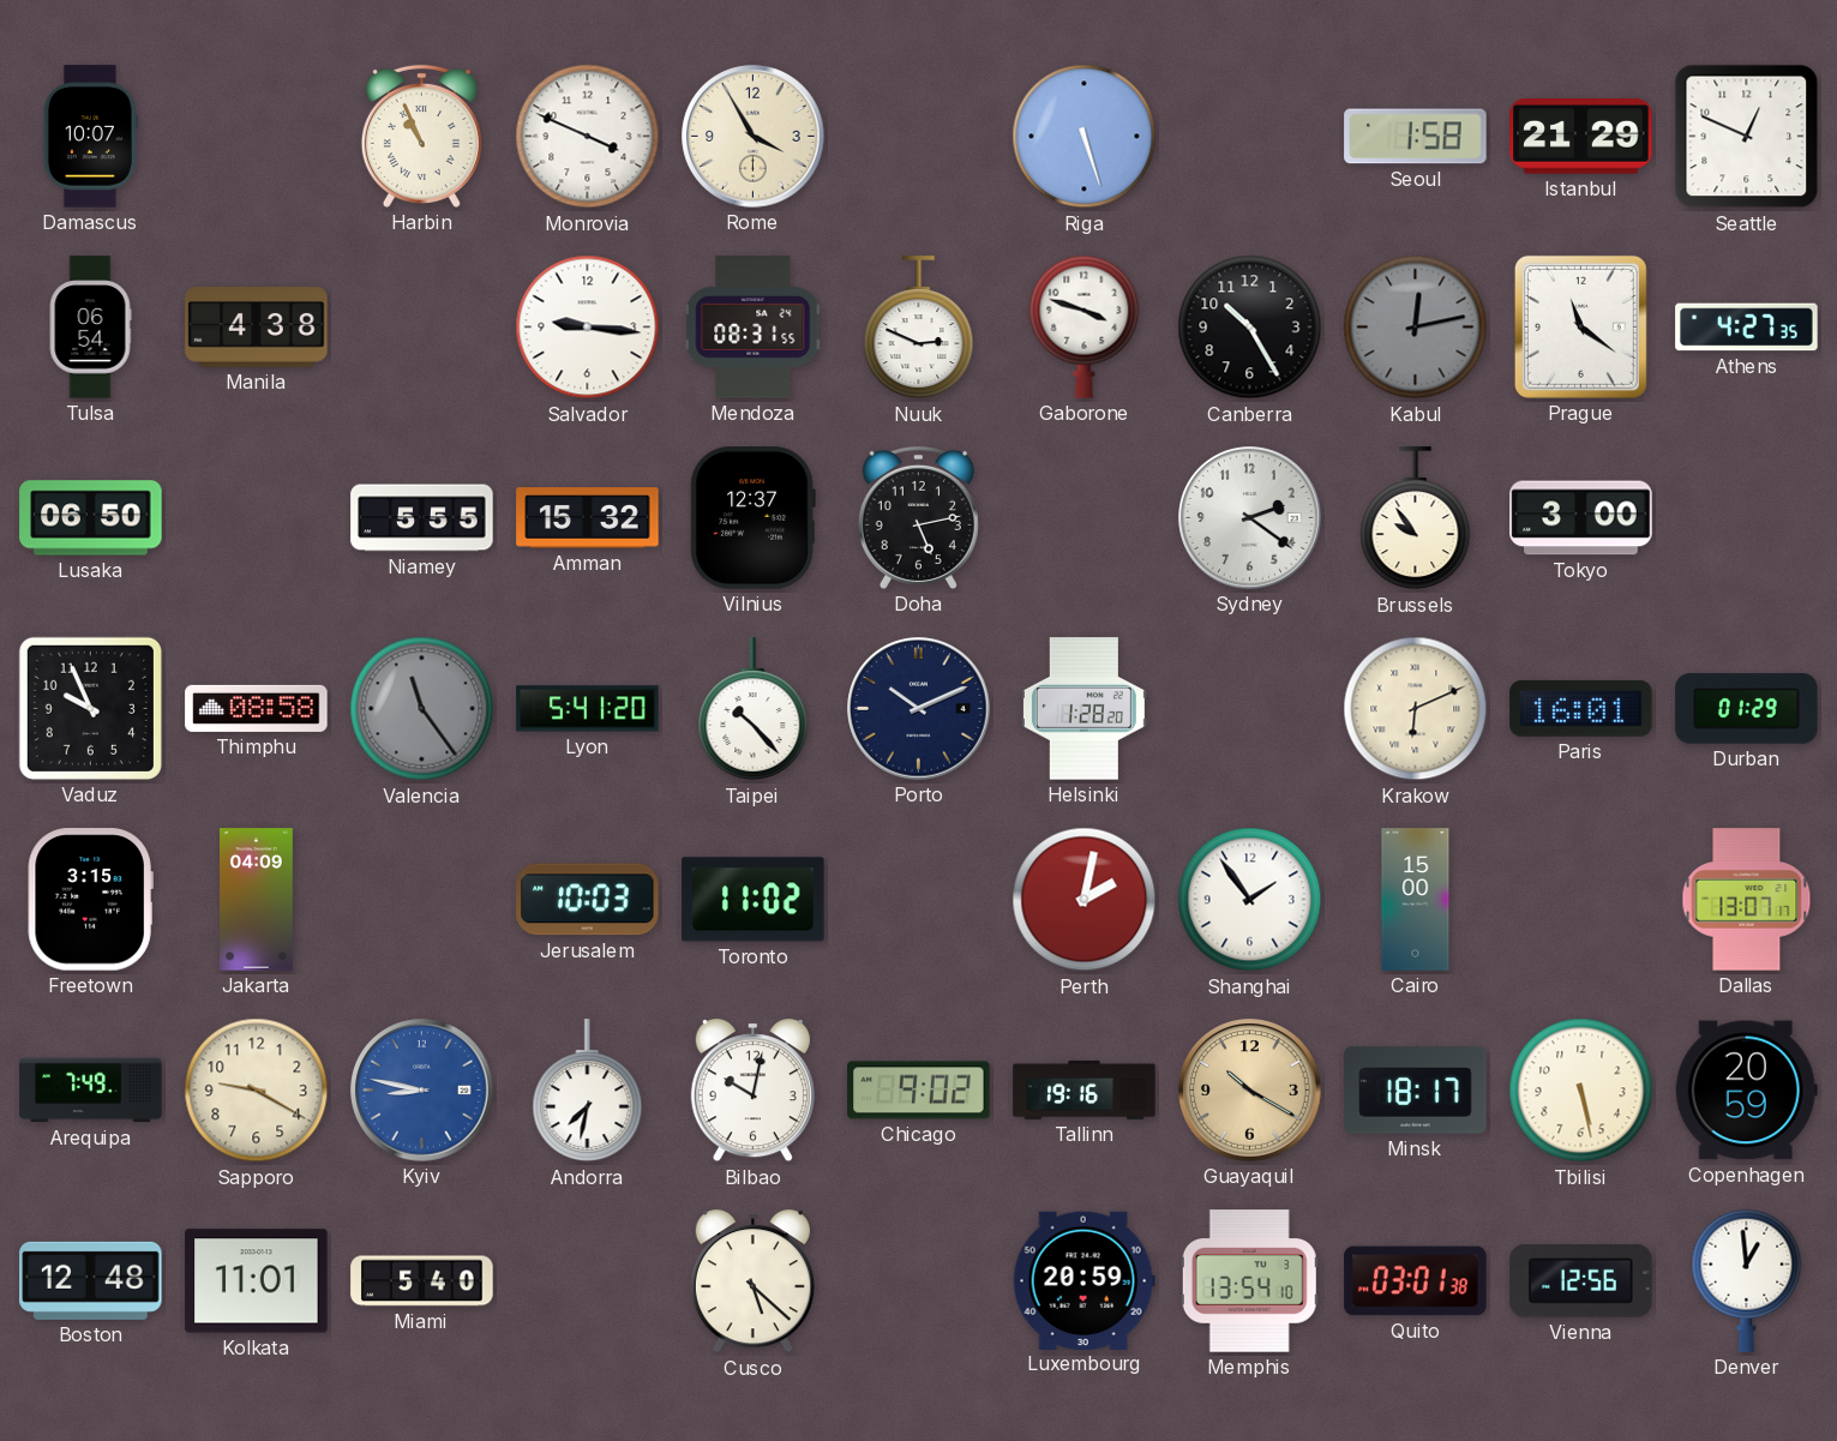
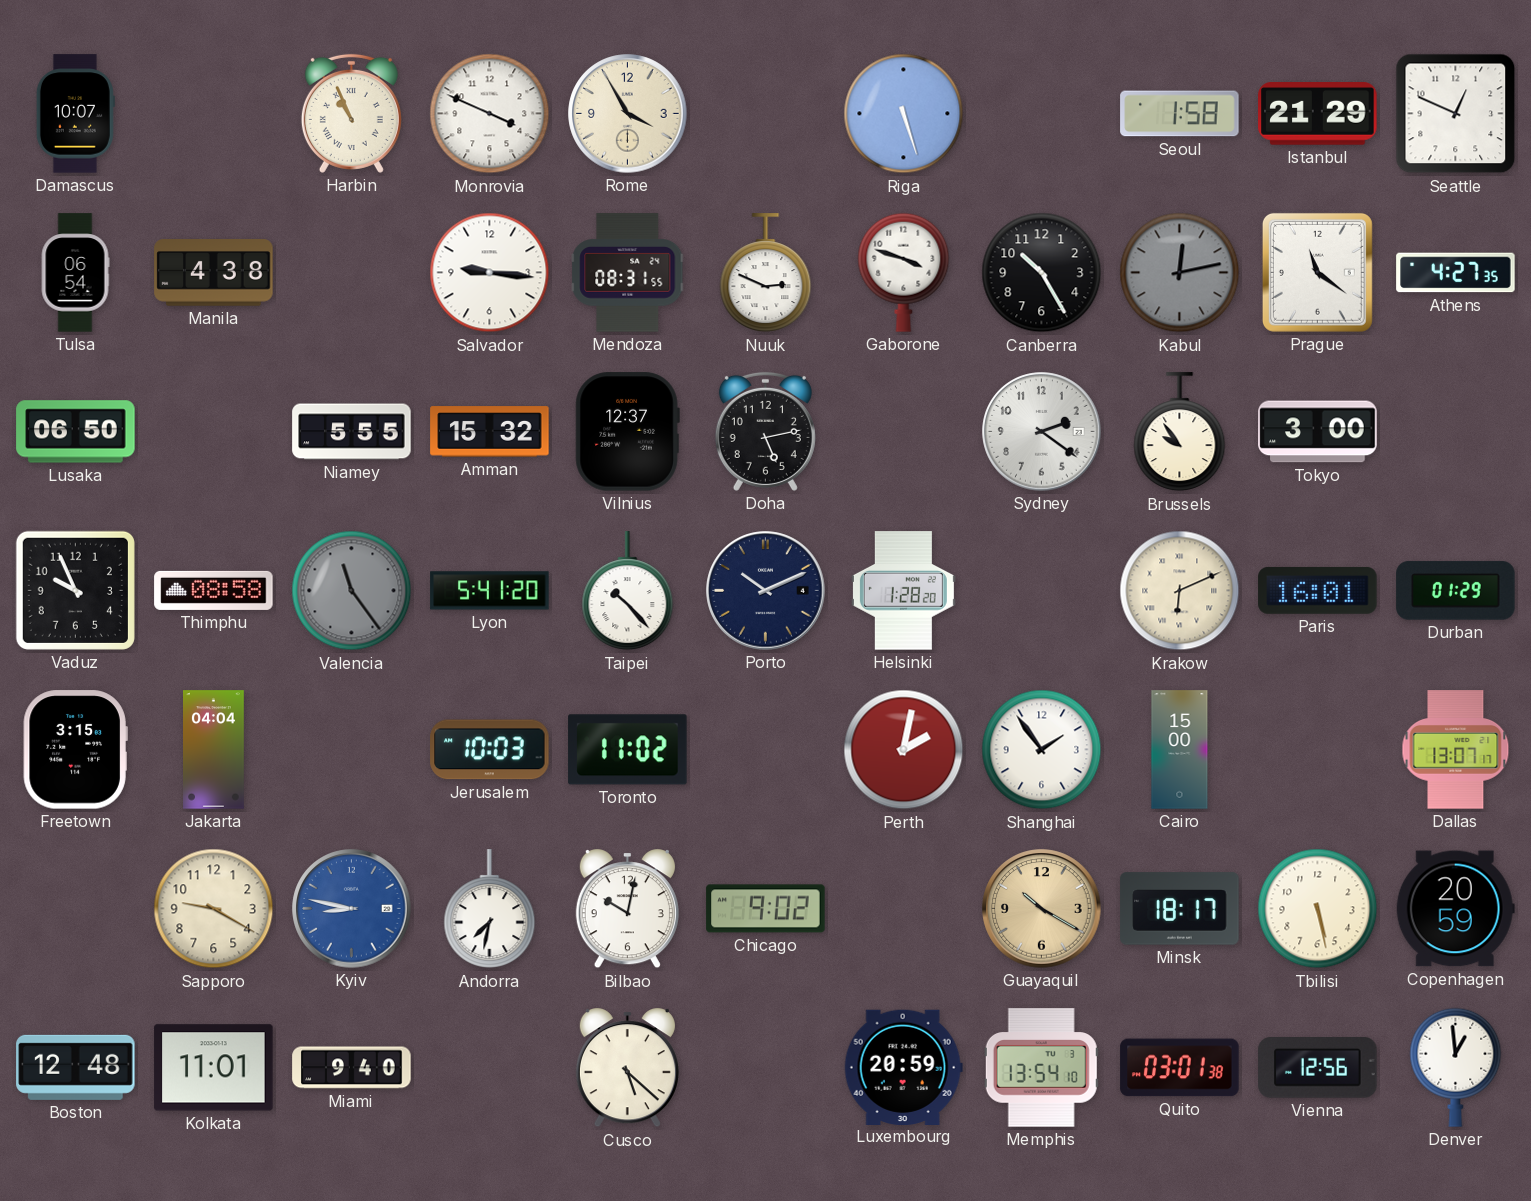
Jakarta: 04:09 -> 04:04 (214, 750)
Arequipa: 7:49 -> none (91, 1091)
Tallinn: 19:16 -> none (1085, 1089)
Miami: 5:40 -> 9:40 (352, 1068)
